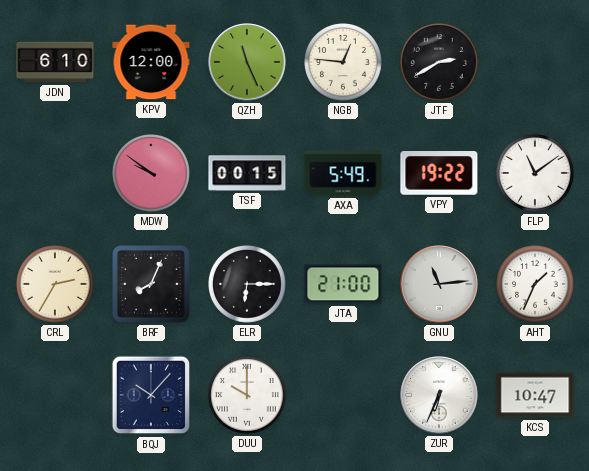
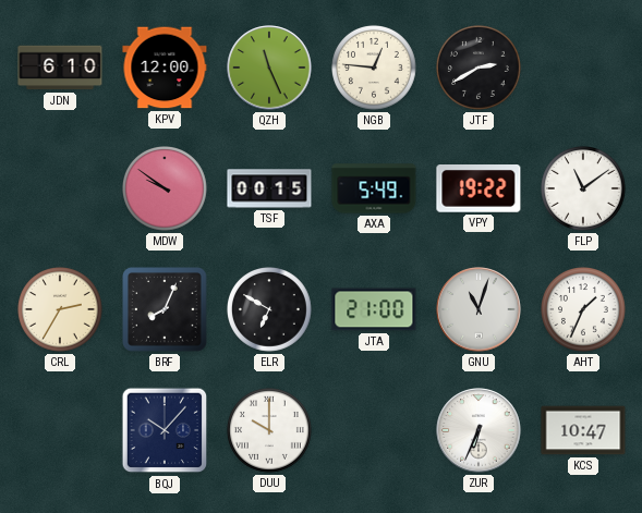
ELR: 6:15 -> 6:50 (270, 310)
GNU: 11:14 -> 11:03 (479, 309)
